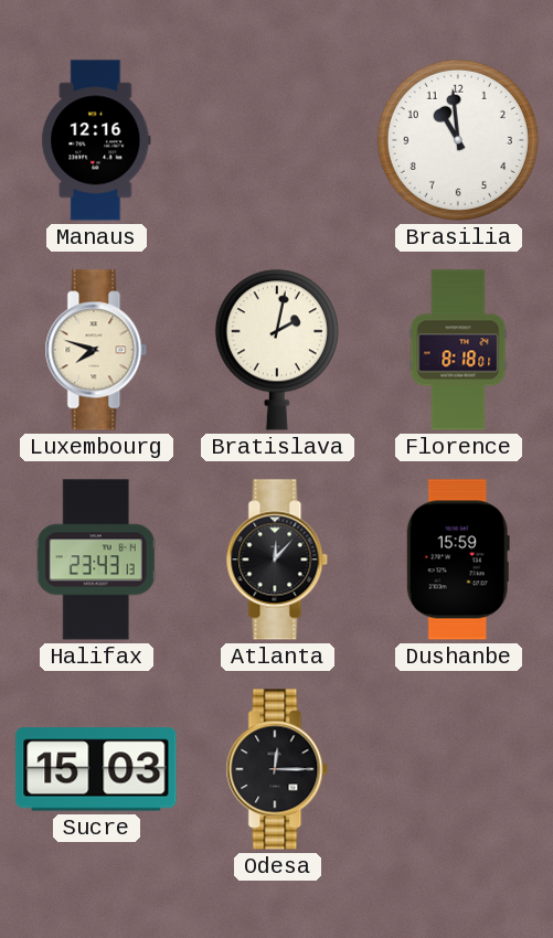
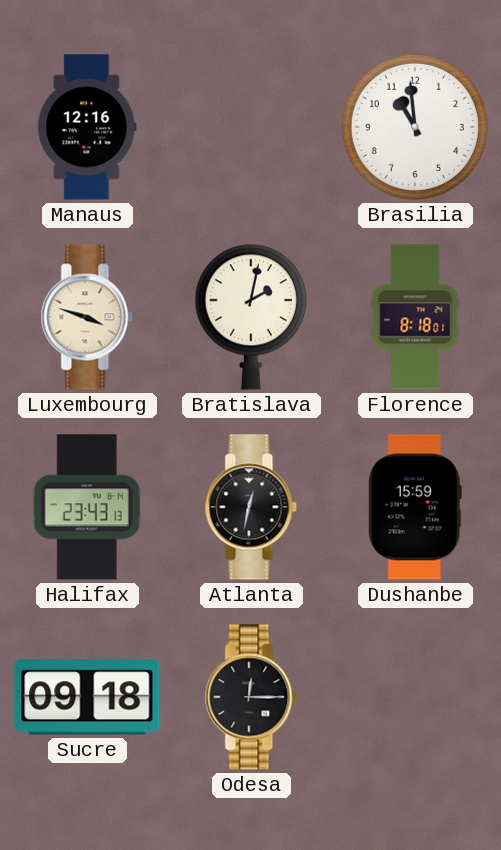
Luxembourg: 7:48 -> 3:48 (87, 317)
Atlanta: 12:07 -> 12:32 (251, 507)
Sucre: 15:03 -> 09:18 (87, 697)
